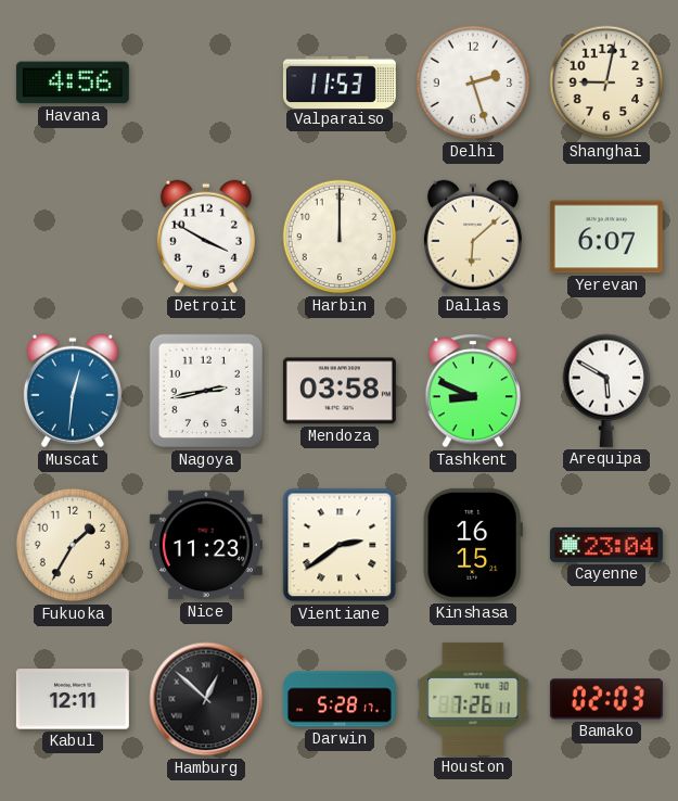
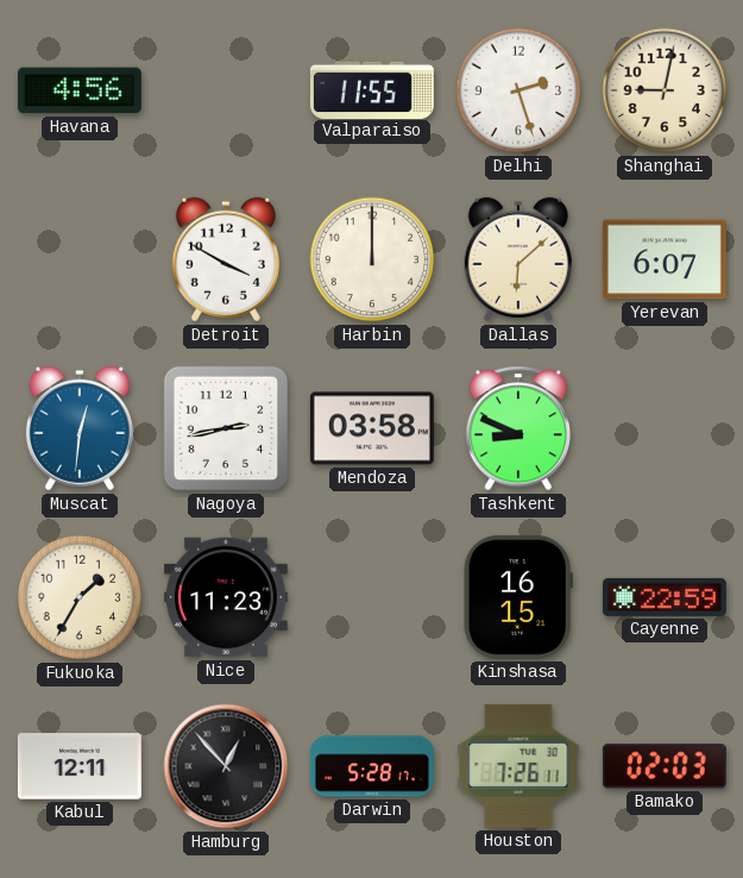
Valparaiso: 11:53 -> 11:55 (372, 89)
Arequipa: 5:50 -> none (606, 391)
Vientiane: 2:39 -> none (340, 545)
Cayenne: 23:04 -> 22:59 (665, 597)
Hamburg: 12:52 -> 12:53 (226, 766)
